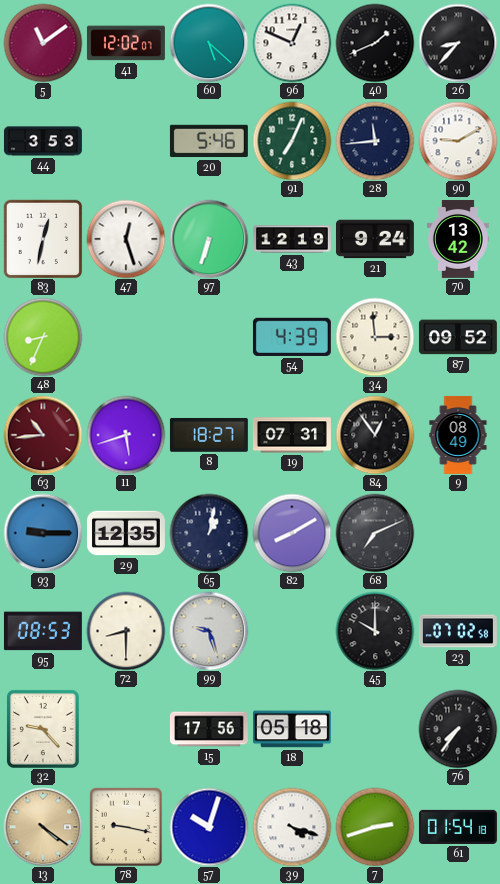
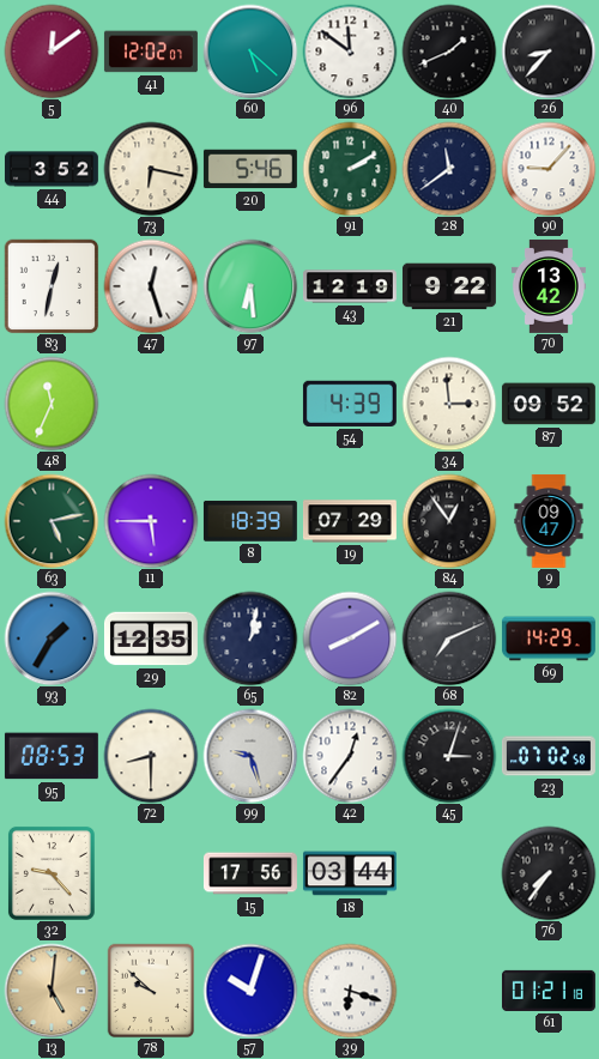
5: 11:09 -> 12:09 (52, 52)
96: 12:49 -> 11:51 (350, 52)
44: 3:53 -> 3:52 (52, 169)
73: none -> 6:17 (151, 169)
91: 7:04 -> 2:10 (350, 169)
28: 11:44 -> 11:39 (449, 169)
90: 9:10 -> 9:07 (549, 169)
97: 6:33 -> 6:29 (250, 286)
21: 9:24 -> 9:22 (449, 286)
48: 8:34 -> 11:34 (52, 404)
63: 10:44 -> 5:13 (52, 521)
63 dial: burgundy -> green (52, 521)
11: 5:42 -> 5:45 (151, 521)
8: 18:27 -> 18:39 (250, 521)
19: 07:31 -> 07:29 (350, 521)
9: 08:49 -> 09:47 (549, 521)
93: 9:15 -> 1:35 (52, 639)
69: none -> 14:29 (549, 639)
42: none -> 12:36 (350, 756)
45: 10:00 -> 3:03 (449, 756)
18: 05:18 -> 03:44 (350, 873)
13: 4:21 -> 5:01 (52, 991)
78: 9:17 -> 9:52 (151, 991)
39: 4:18 -> 6:18 (350, 991)
7: 2:42 -> none (375, 827)
61: 01:54 -> 01:21 (549, 991)
